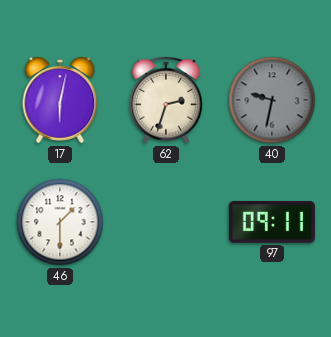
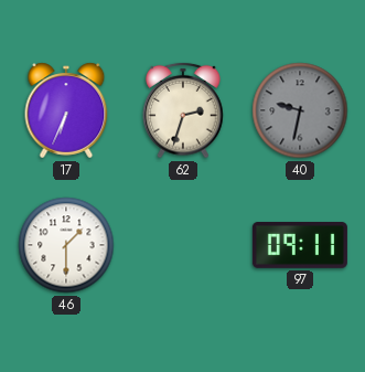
17: 6:02 -> 6:34 (66, 110)
